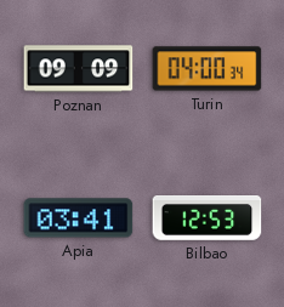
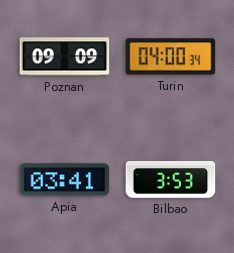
Bilbao: 12:53 -> 3:53 (171, 180)
